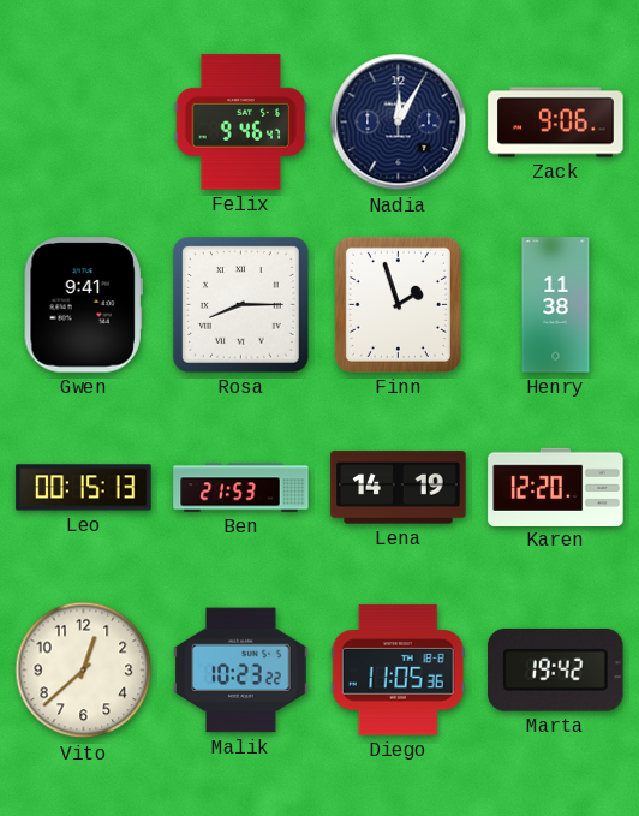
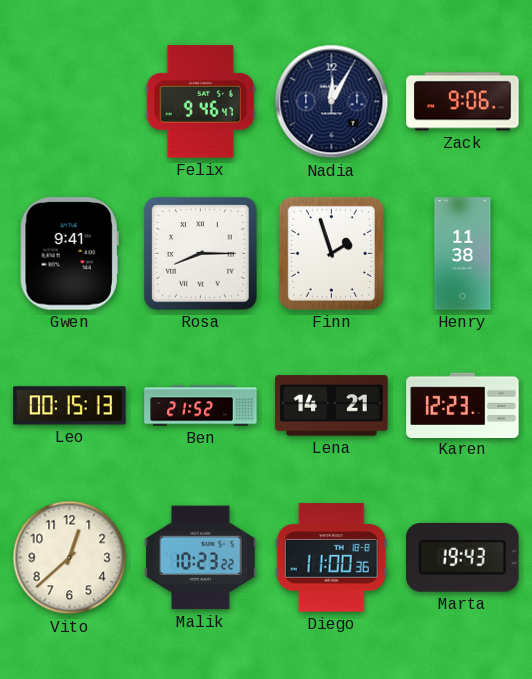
Ben: 21:53 -> 21:52 (201, 406)
Lena: 14:19 -> 14:21 (332, 406)
Karen: 12:20 -> 12:23 (463, 405)
Diego: 11:05 -> 11:00 (331, 558)
Marta: 19:42 -> 19:43 (463, 557)
